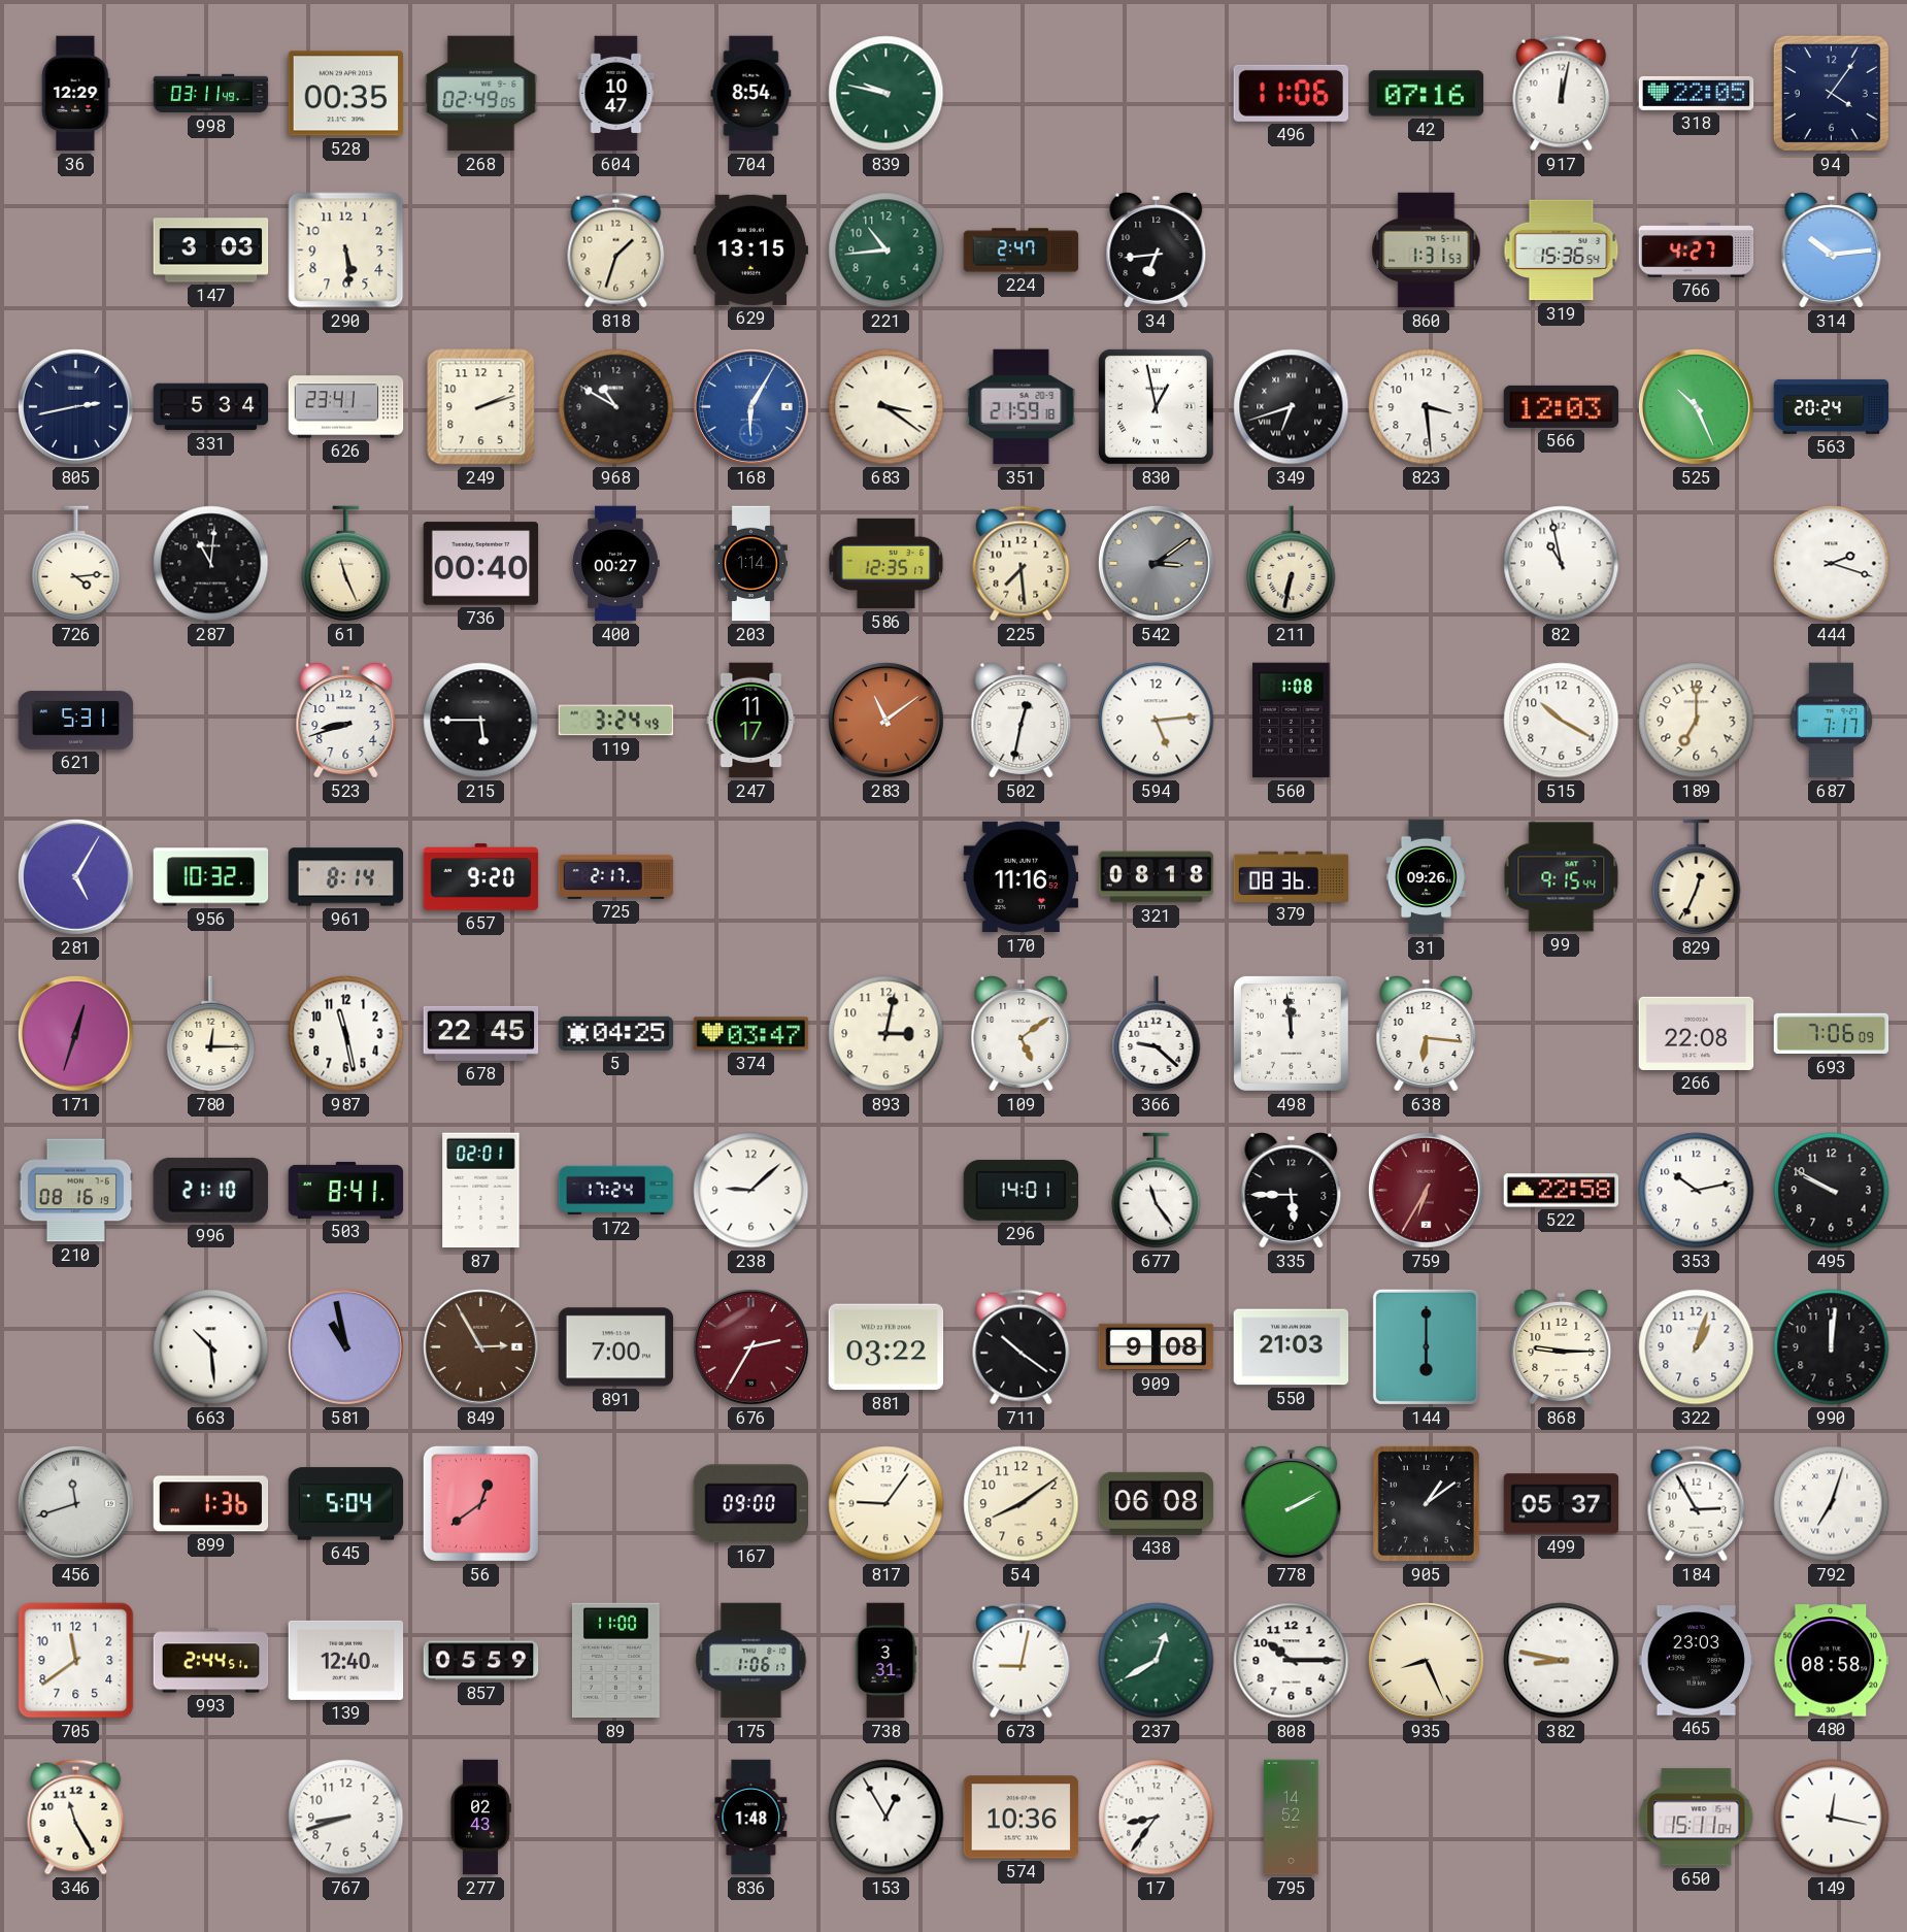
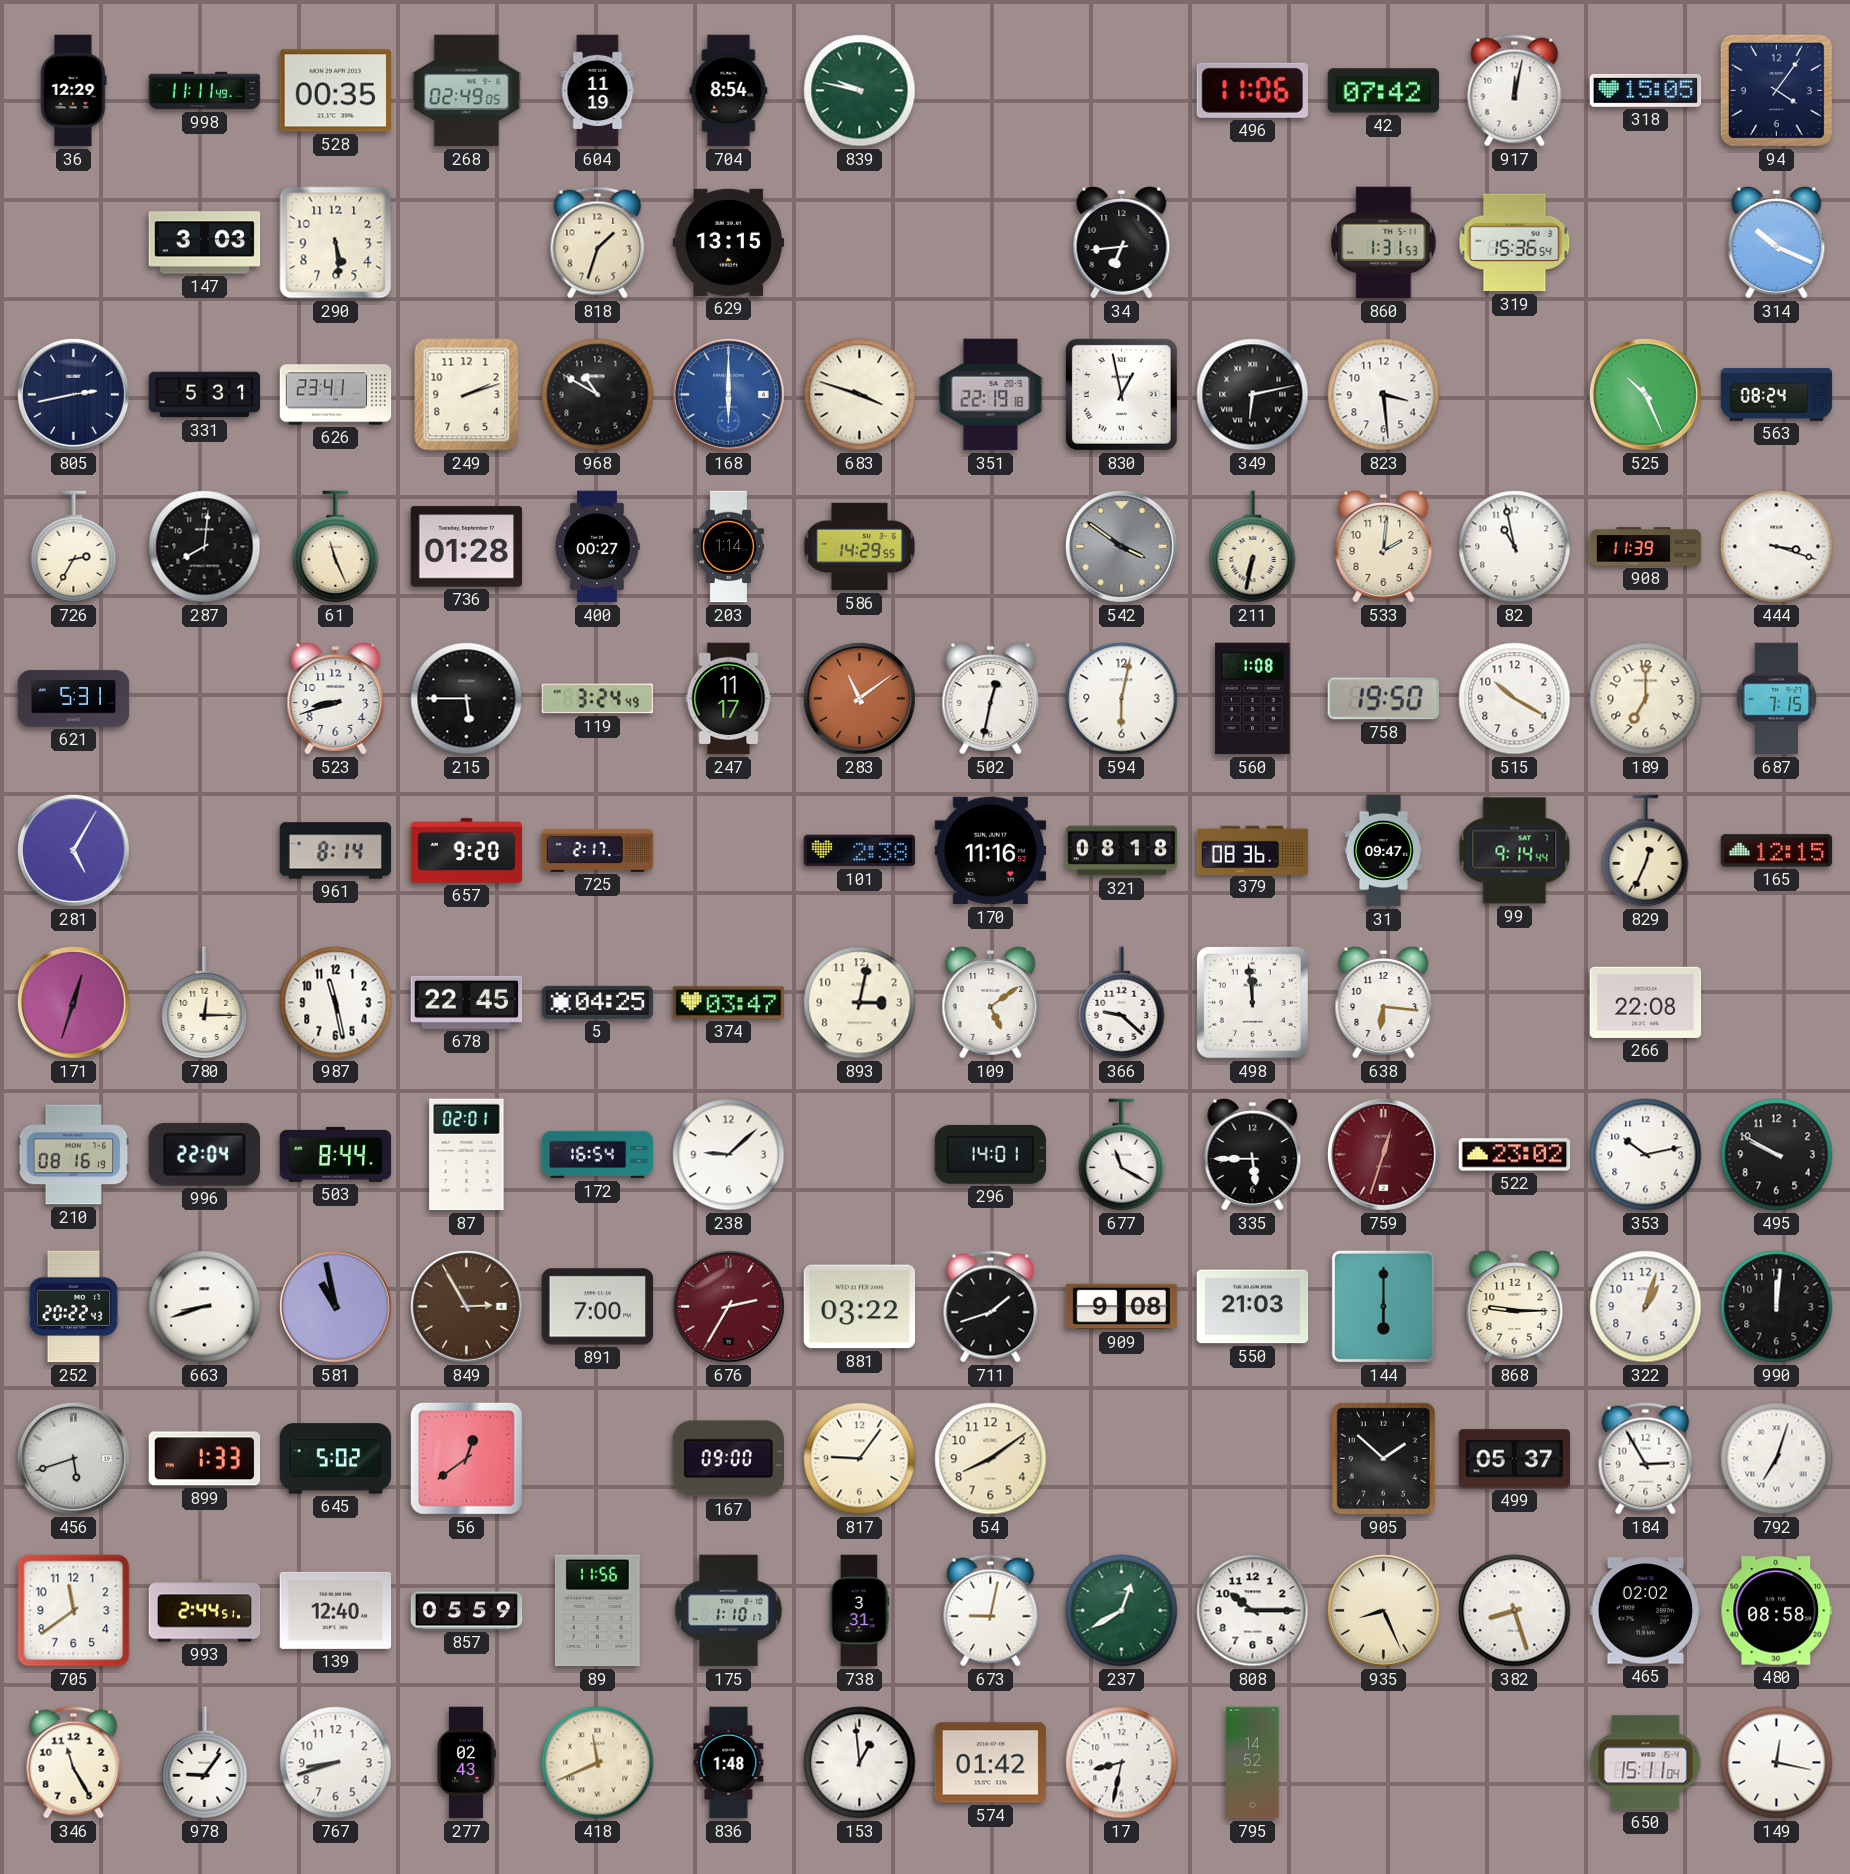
998: 03:11 -> 11:11 (205, 91)
604: 10:47 -> 11:19 (598, 91)
42: 07:16 -> 07:42 (1384, 91)
318: 22:05 -> 15:05 (1646, 90)
221: 10:44 -> none (886, 251)
224: 2:47 -> none (1022, 251)
766: 4:27 -> none (1697, 251)
314: 10:14 -> 10:19 (1777, 243)
331: 5:34 -> 5:31 (205, 395)
168: 6:05 -> 6:00 (729, 395)
683: 3:21 -> 3:48 (860, 395)
351: 21:59 -> 22:19 (991, 395)
349: 6:42 -> 6:13 (1253, 395)
566: 12:03 -> none (1562, 406)
563: 20:24 -> 08:24 (1777, 394)
726: 4:14 -> 2:35 (74, 547)
287: 11:01 -> 8:01 (205, 547)
736: 00:40 -> 01:28 (467, 547)
586: 12:35 -> 14:29 (860, 547)
225: 7:29 -> none (1022, 564)
542: 3:09 -> 3:51 (1122, 547)
533: none -> 2:01 (1384, 547)
908: none -> 11:39 (1646, 547)
444: 2:18 -> 3:18 (1777, 547)
594: 5:14 -> 6:02 (1122, 699)
758: none -> 19:50 (1383, 699)
687: 7:17 -> 7:15 (1777, 699)
956: 10:32 -> none (211, 877)
101: none -> 2:38 (860, 851)
31: 09:26 -> 09:47 (1383, 851)
99: 9:15 -> 9:14 (1515, 851)
165: none -> 12:15 (1777, 851)
693: 7:06 -> none (1832, 1034)
996: 21:10 -> 22:04 (204, 1154)
503: 8:41 -> 8:44 (336, 1154)
172: 17:24 -> 16:54 (598, 1155)
677: 11:24 -> 11:20 (1122, 1155)
759: 6:35 -> 12:33 (1384, 1155)
522: 22:58 -> 23:02 (1515, 1155)
252: none -> 20:22 (74, 1307)
663: 10:29 -> 8:42 (205, 1307)
711: 10:21 -> 1:42 (991, 1307)
456: 11:42 -> 5:42 (74, 1459)
899: 1:36 -> 1:33 (205, 1459)
645: 5:04 -> 5:02 (336, 1459)
438: 06:08 -> none (1157, 1503)
778: 2:10 -> none (1292, 1504)
905: 1:09 -> 1:52 (1383, 1458)
89: 11:00 -> 11:56 (597, 1611)
175: 1:06 -> 1:10 (729, 1611)
382: 8:47 -> 8:27 (1515, 1611)
465: 23:03 -> 02:02 (1646, 1611)
978: none -> 9:06 (205, 1763)
418: none -> 11:41 (598, 1763)
153: 12:55 -> 12:59 (860, 1763)
574: 10:36 -> 01:42 (991, 1763)
17: 8:36 -> 8:32 (1122, 1763)
